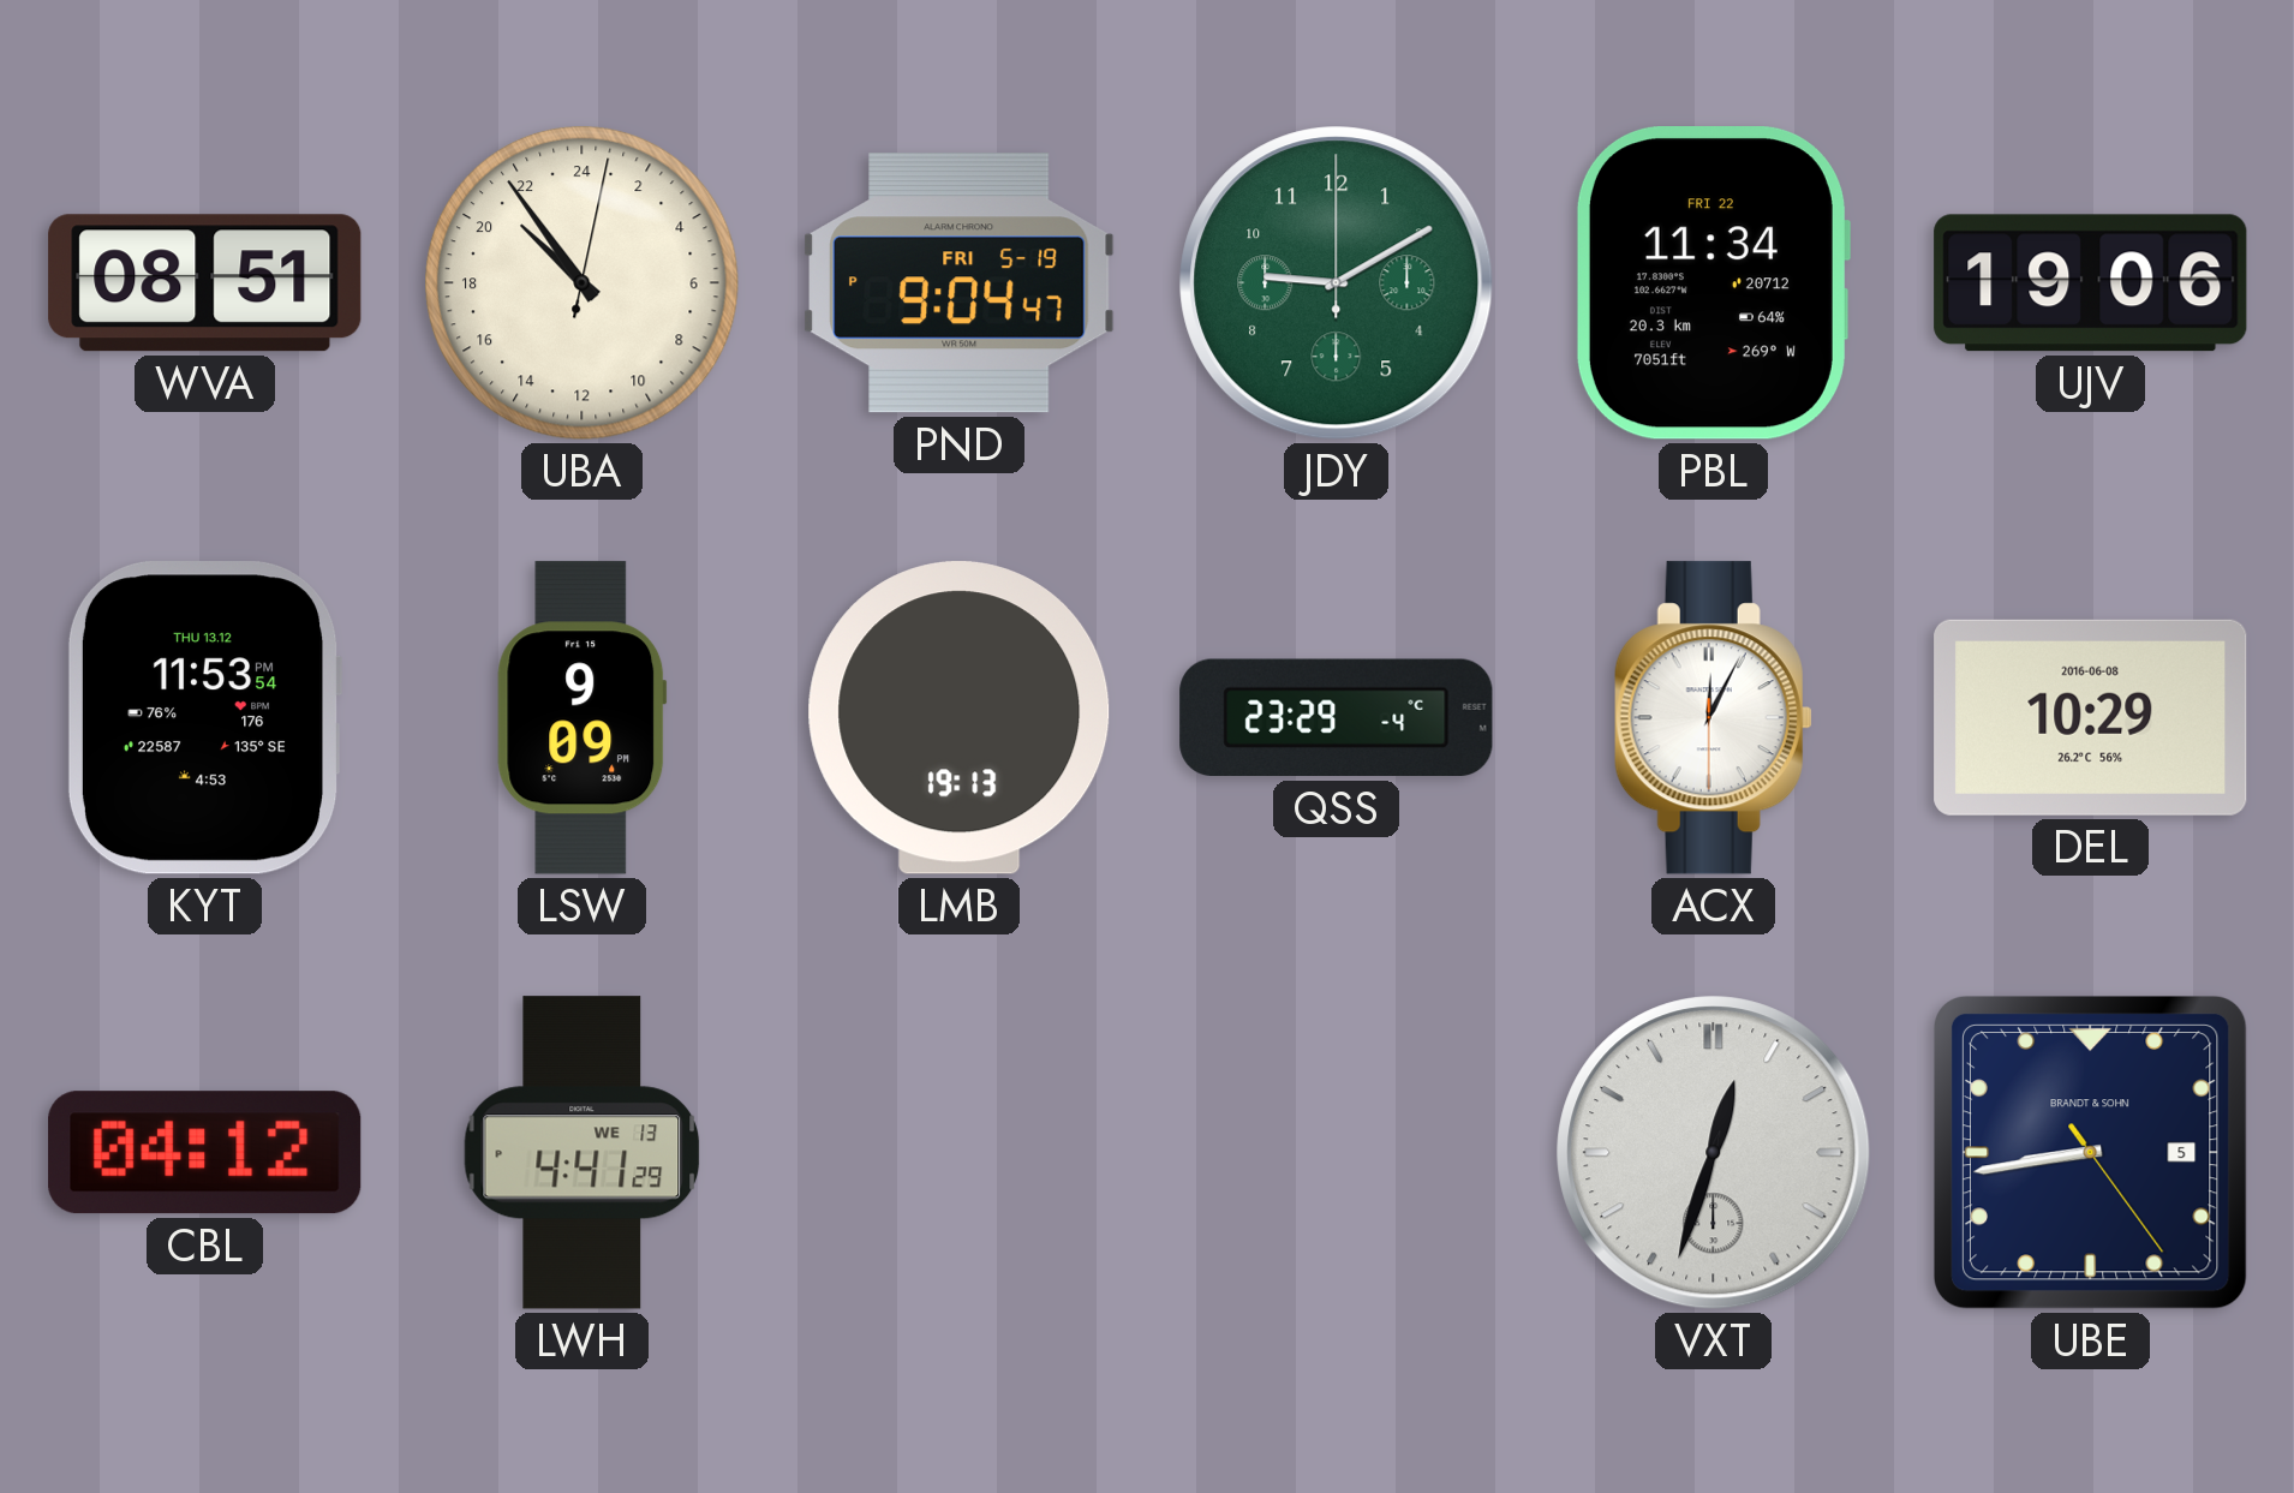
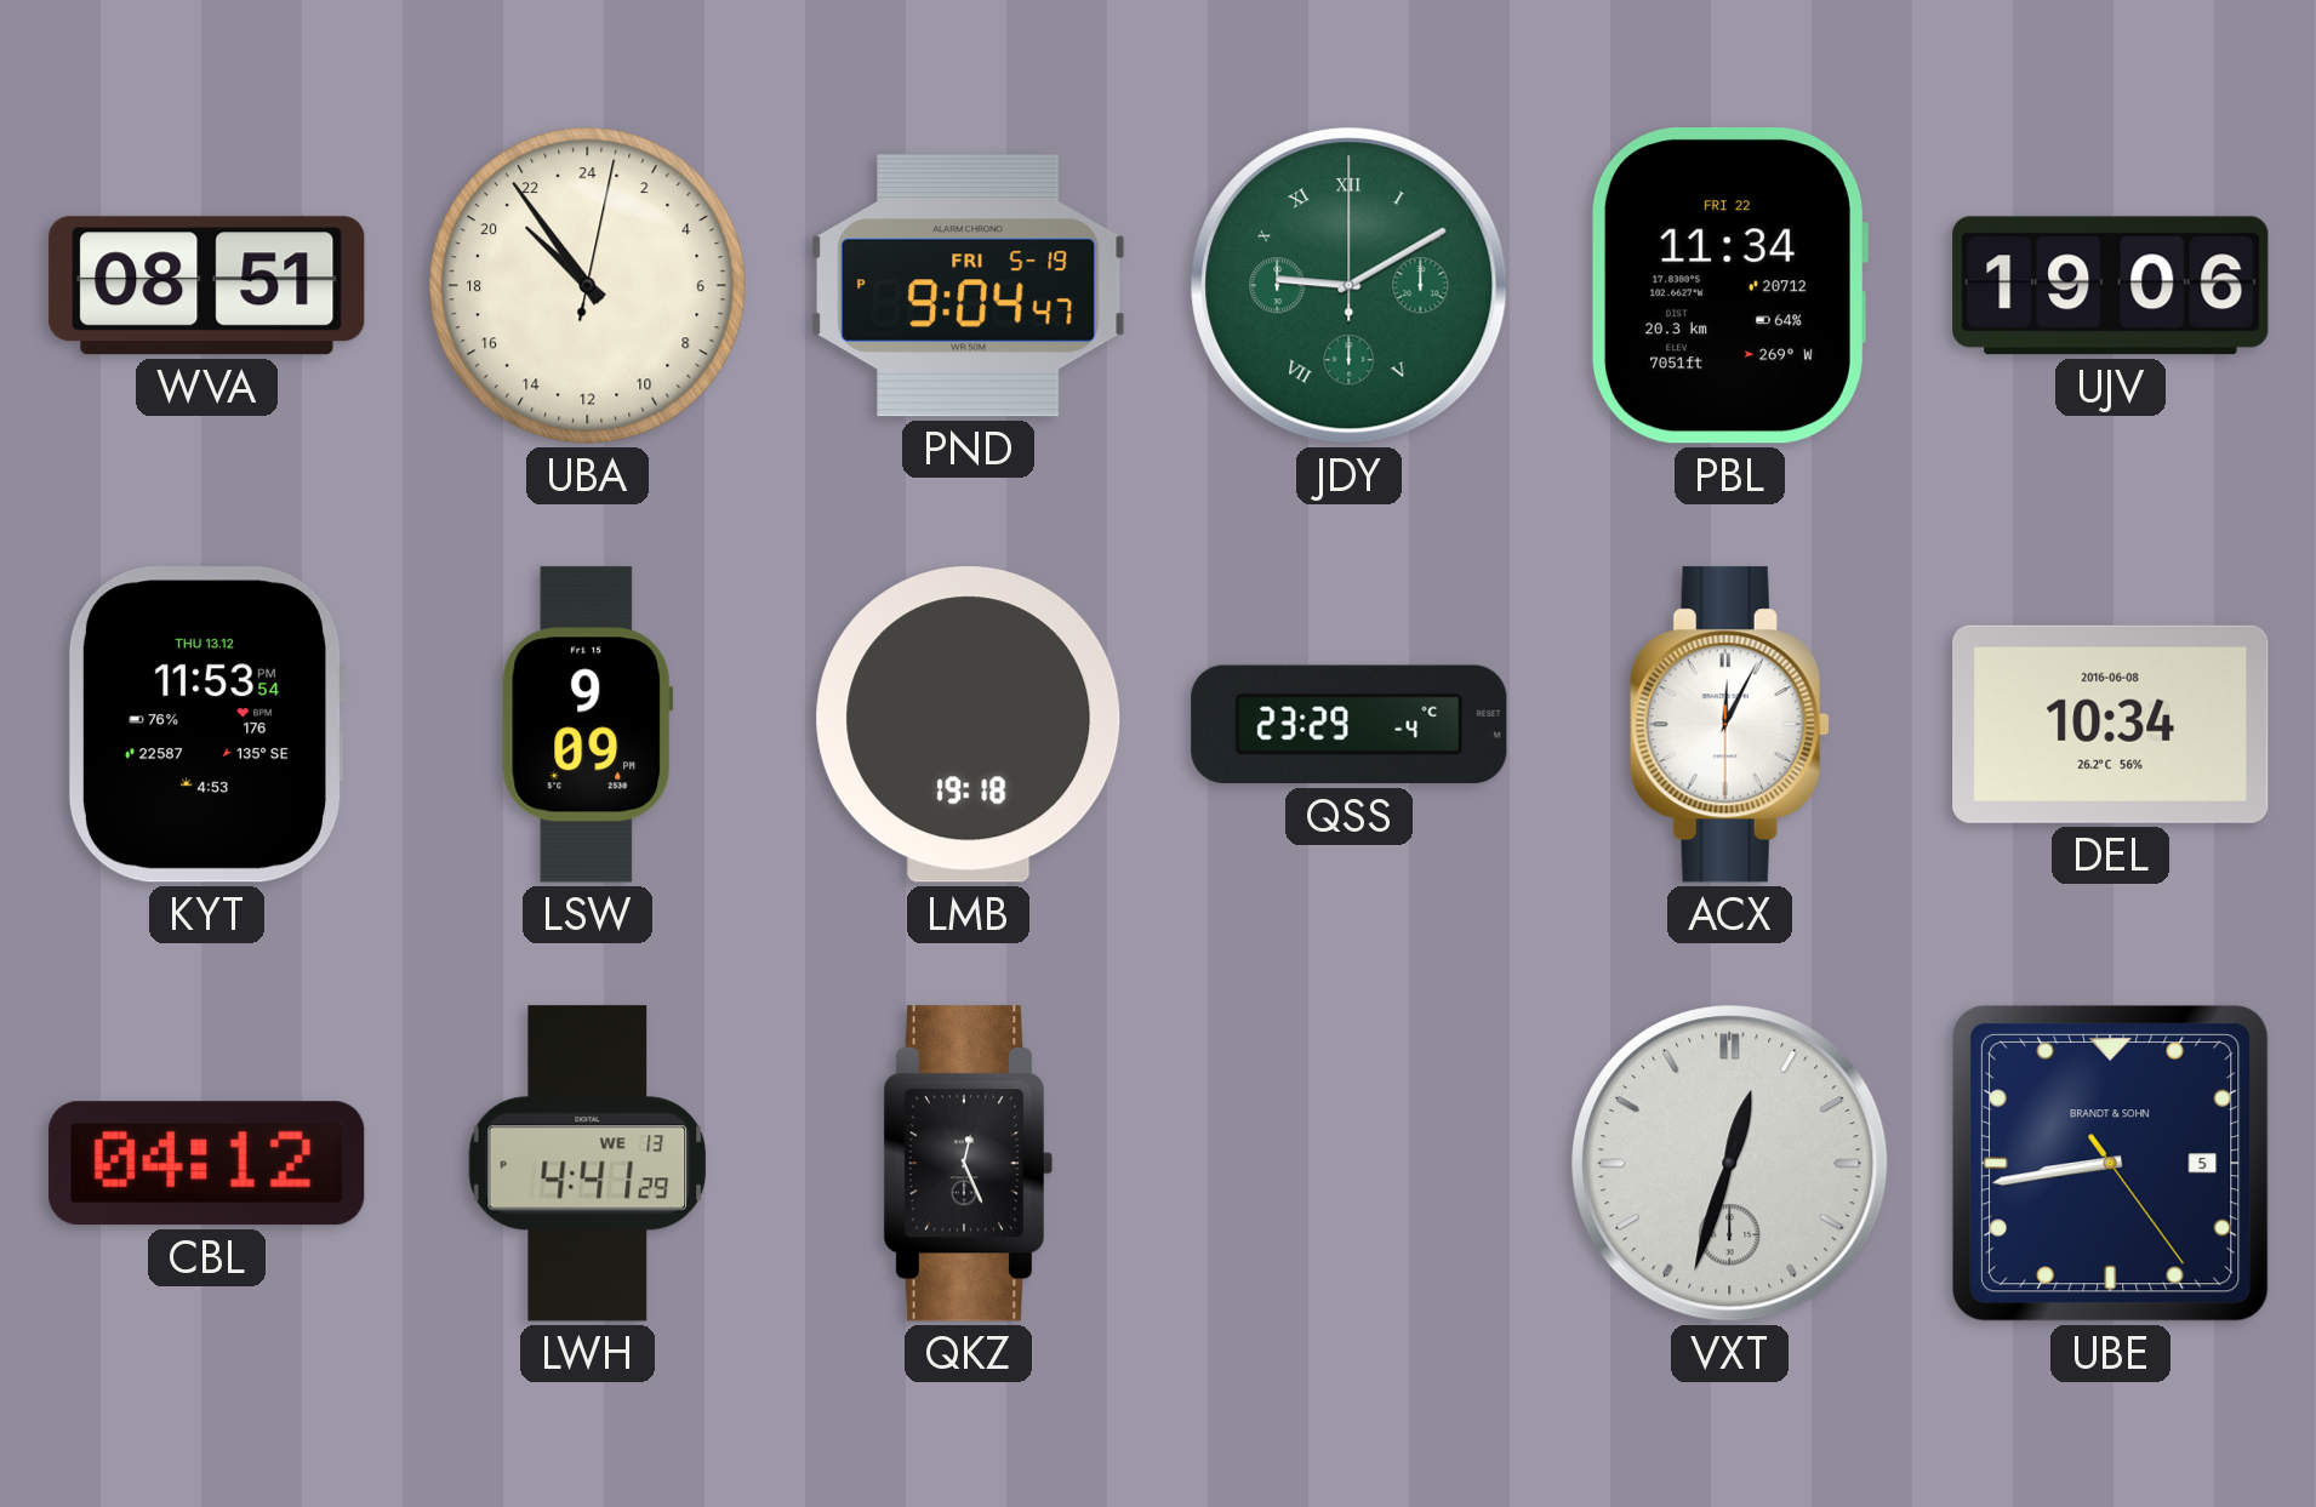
JDY numerals: Arabic -> Roman (1350, 286)
LMB: 19:13 -> 19:18 (969, 725)
DEL: 10:29 -> 10:34 (2111, 724)
QKZ: none -> 12:26 (966, 1164)
